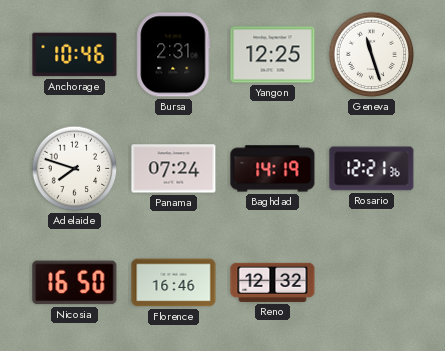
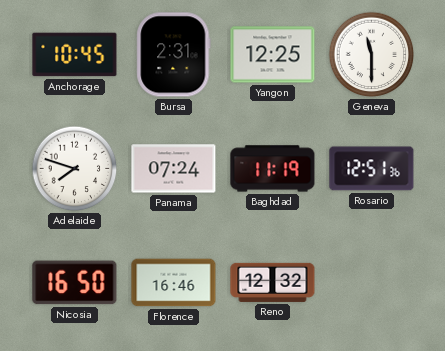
Anchorage: 10:46 -> 10:45 (75, 55)
Geneva: 11:27 -> 11:30 (372, 55)
Baghdad: 14:19 -> 11:19 (273, 169)
Rosario: 12:21 -> 12:51 (372, 169)
